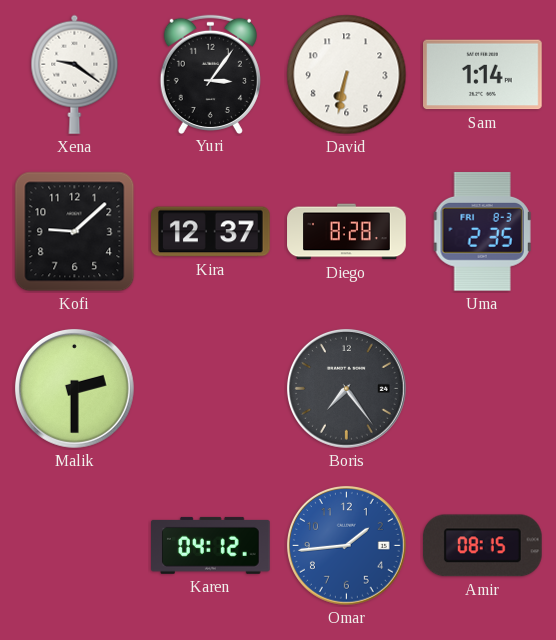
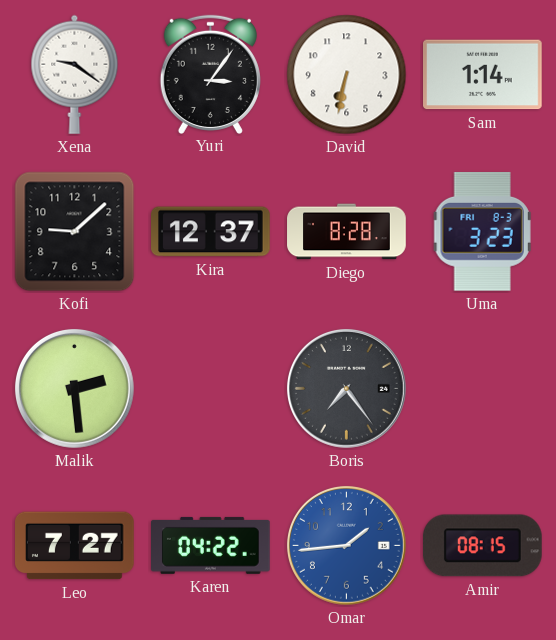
Uma: 2:35 -> 3:23 (482, 231)
Malik: 2:30 -> 2:29 (74, 388)
Leo: none -> 7:27 (75, 546)
Karen: 04:12 -> 04:22 (211, 545)
